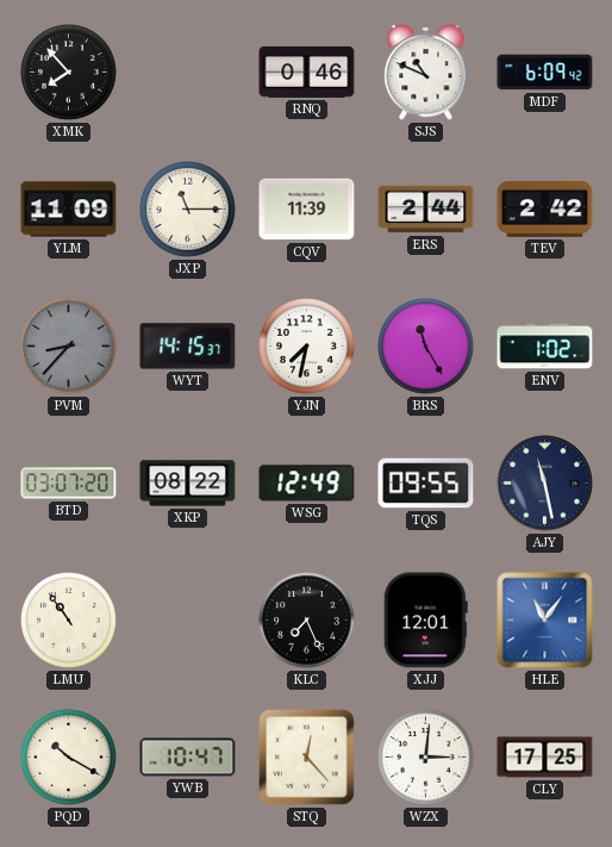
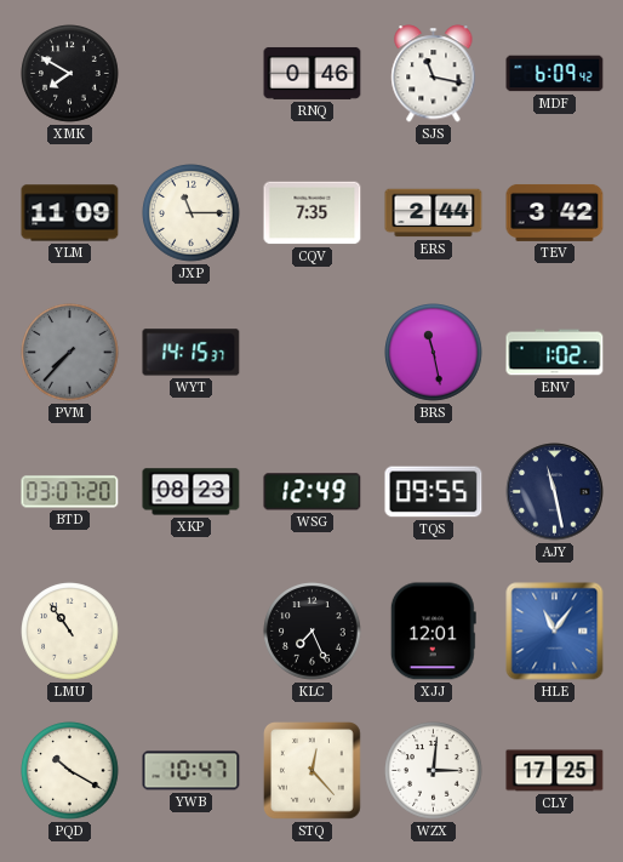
XMK: 7:53 -> 7:50 (70, 74)
SJS: 10:49 -> 11:17 (434, 74)
CQV: 11:39 -> 7:35 (313, 213)
TEV: 2:42 -> 3:42 (555, 212)
PVM: 8:37 -> 7:37 (70, 353)
YJN: 7:32 -> none (307, 347)
BRS: 11:25 -> 11:28 (434, 353)
XKP: 08:22 -> 08:23 (192, 492)
